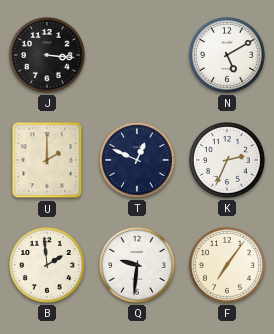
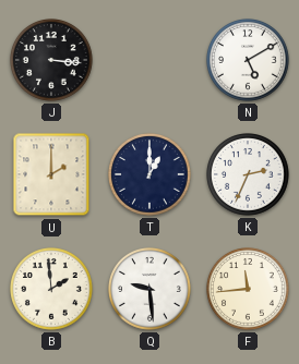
T: 12:49 -> 1:00 (151, 175)
Q: 9:31 -> 9:29 (151, 290)
F: 7:06 -> 11:44 (249, 290)
